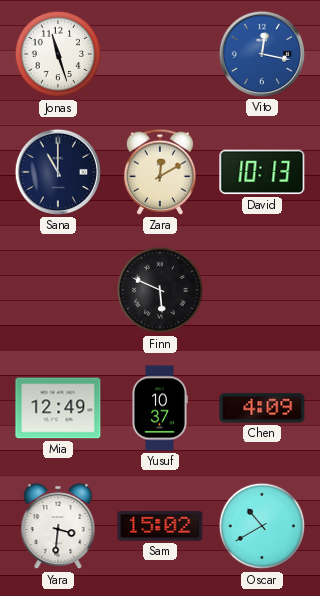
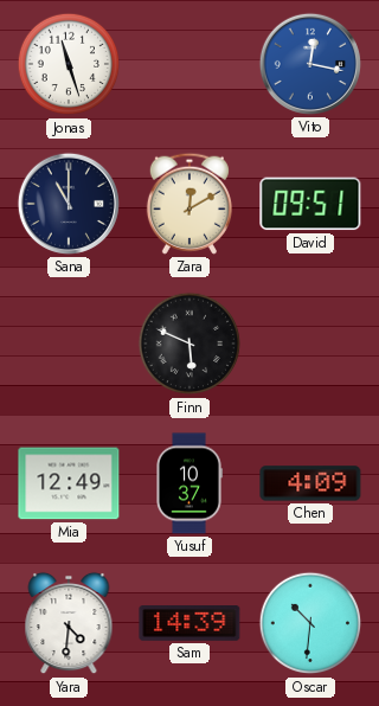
David: 10:13 -> 09:51 (310, 204)
Yara: 3:31 -> 4:31 (69, 623)
Sam: 15:02 -> 14:39 (189, 624)
Oscar: 10:40 -> 10:31 (310, 623)
